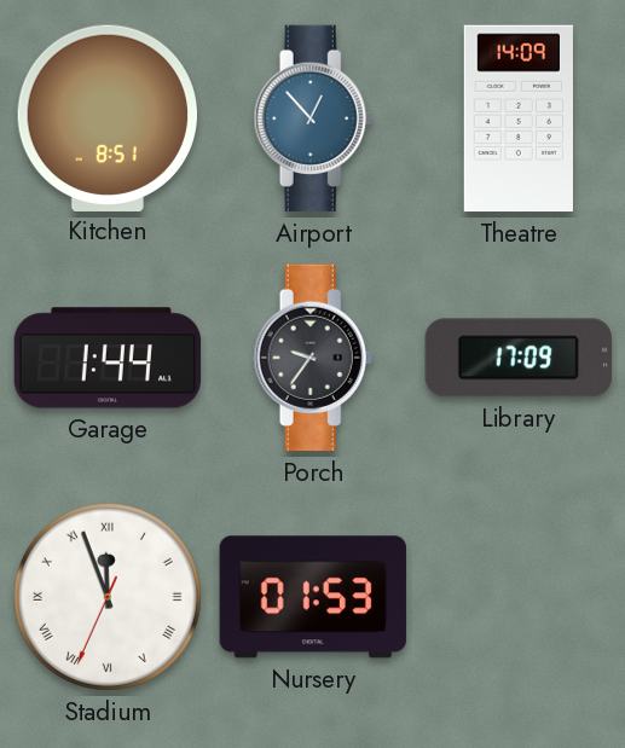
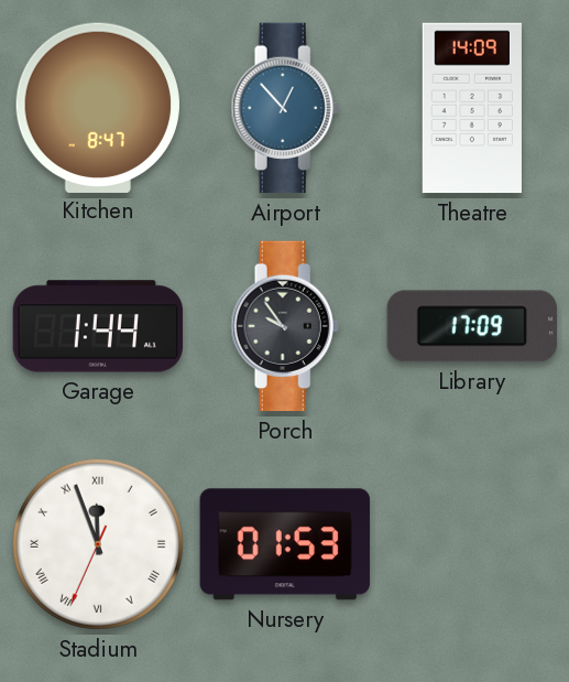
Kitchen: 8:51 -> 8:47 (98, 107)
Porch: 9:36 -> 9:54 (285, 326)
